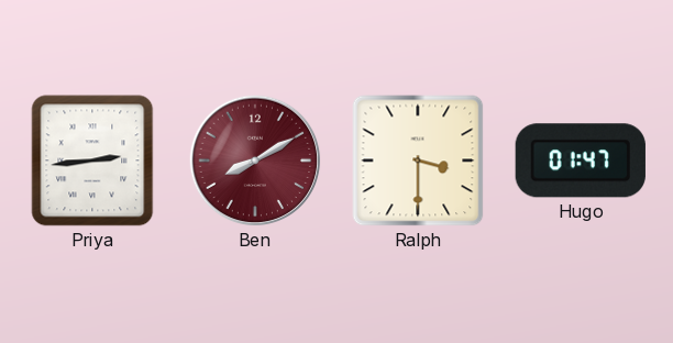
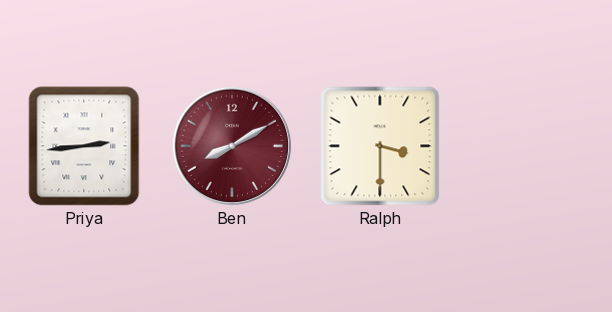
Hugo: 01:47 -> none (581, 161)
